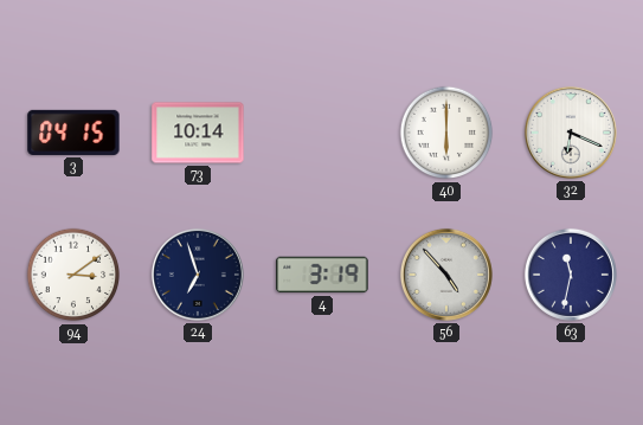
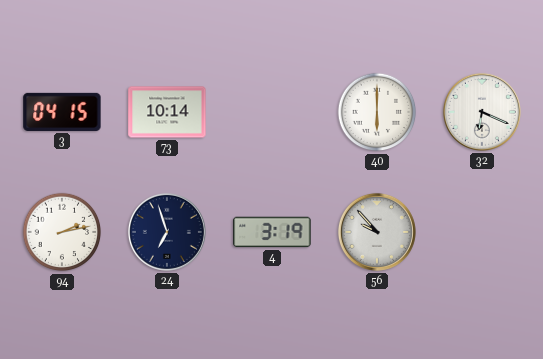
94: 3:09 -> 2:13 (62, 232)
56: 4:53 -> 9:53 (377, 232)
63: 11:32 -> none (571, 275)
